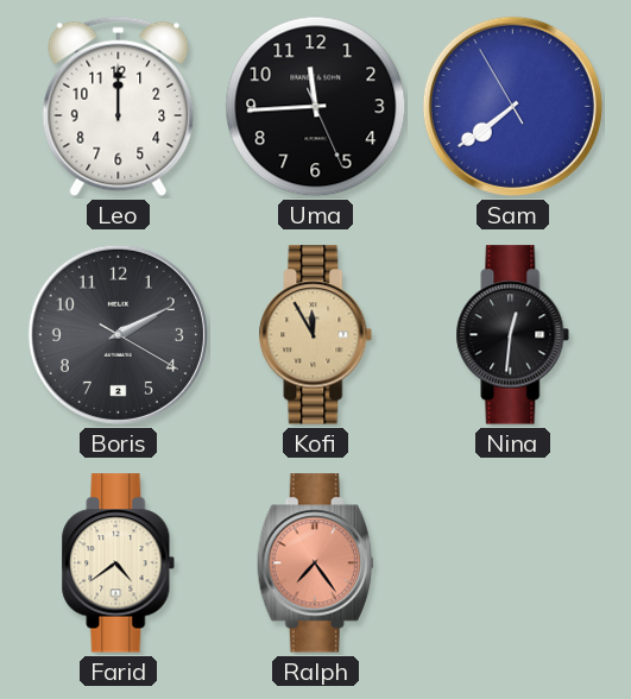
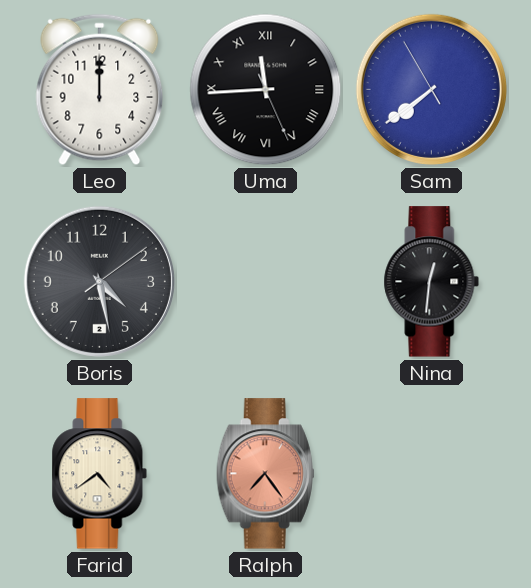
Uma numerals: Arabic -> Roman (266, 90)
Boris: 2:10 -> 4:28 (99, 281)
Kofi: 11:55 -> none (316, 335)
